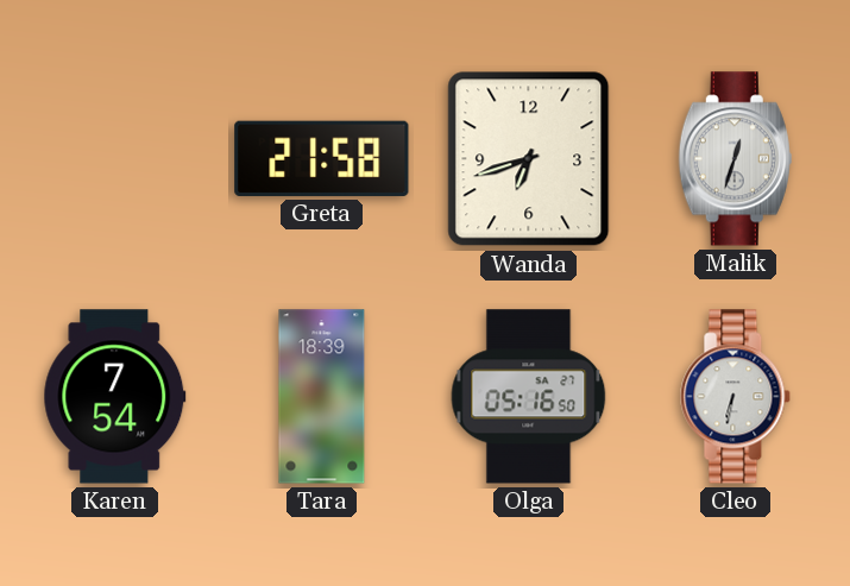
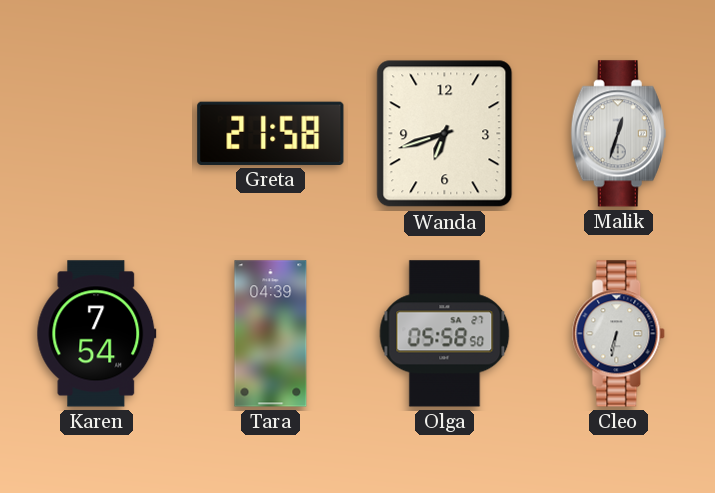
Tara: 18:39 -> 04:39 (271, 334)
Olga: 05:16 -> 05:58 (445, 334)
